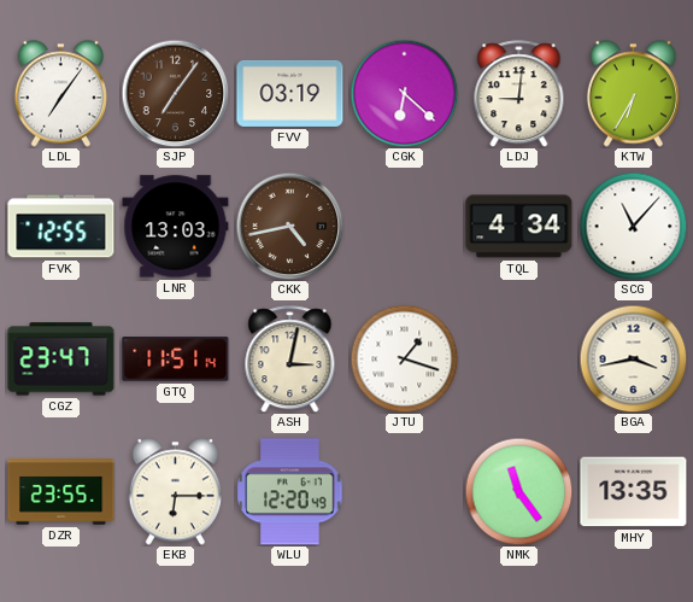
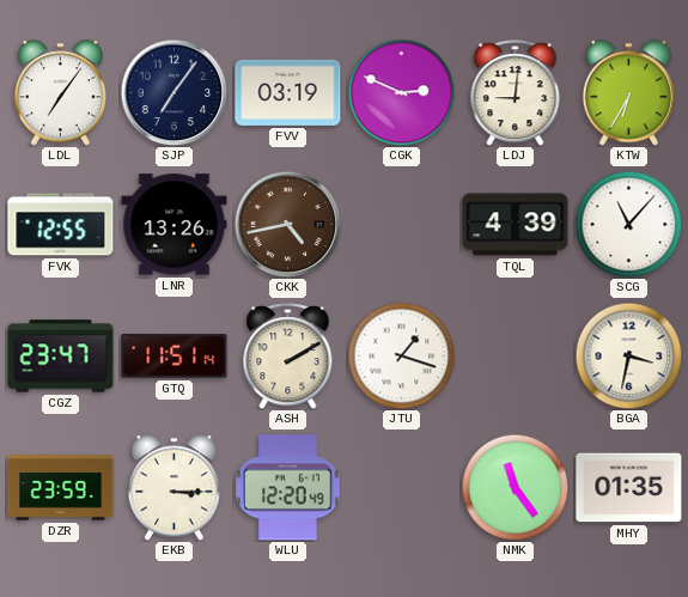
SJP dial: brown -> navy (173, 92)
CGK: 6:22 -> 2:49 (401, 92)
LNR: 13:03 -> 13:26 (175, 225)
TQL: 4:34 -> 4:39 (516, 225)
ASH: 3:02 -> 2:10 (288, 357)
BGA: 3:43 -> 3:32 (628, 355)
DZR: 23:55 -> 23:59 (61, 488)
EKB: 6:15 -> 3:15 (173, 488)
MHY: 13:35 -> 01:35 (629, 488)
